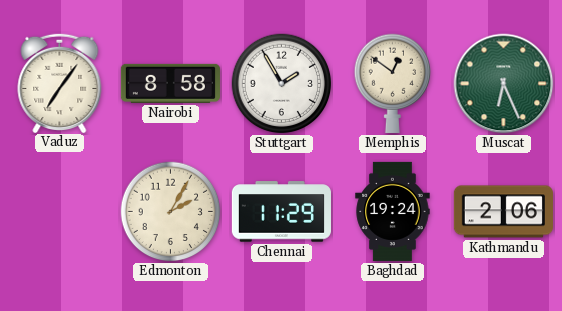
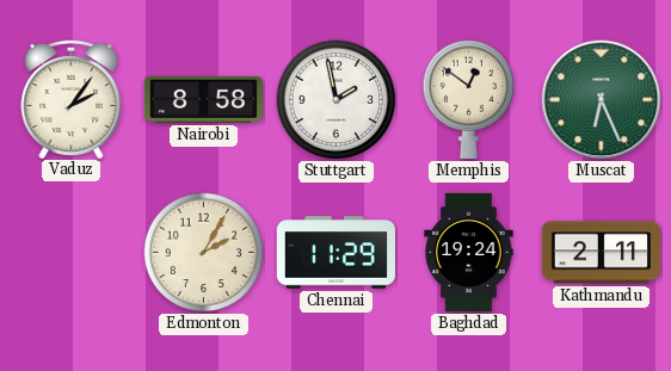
Vaduz: 7:06 -> 2:06 (72, 98)
Stuttgart: 1:55 -> 1:58 (337, 100)
Kathmandu: 2:06 -> 2:11 (601, 253)
